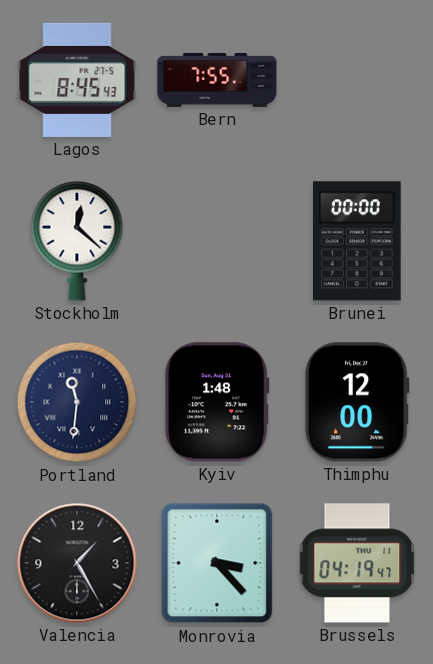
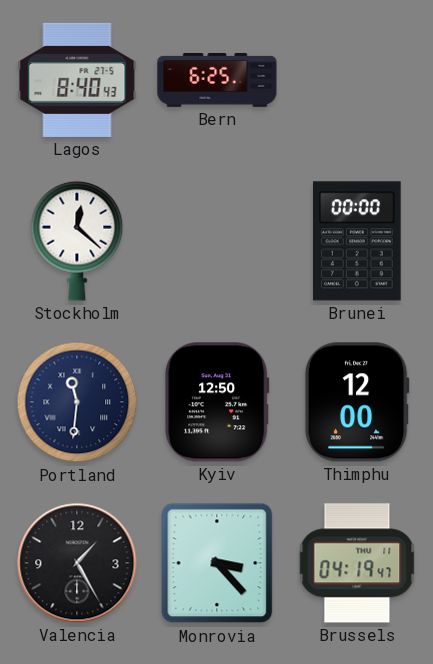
Lagos: 8:45 -> 8:40 (77, 80)
Bern: 7:55 -> 6:25 (217, 80)
Kyiv: 1:48 -> 12:50 (217, 402)
